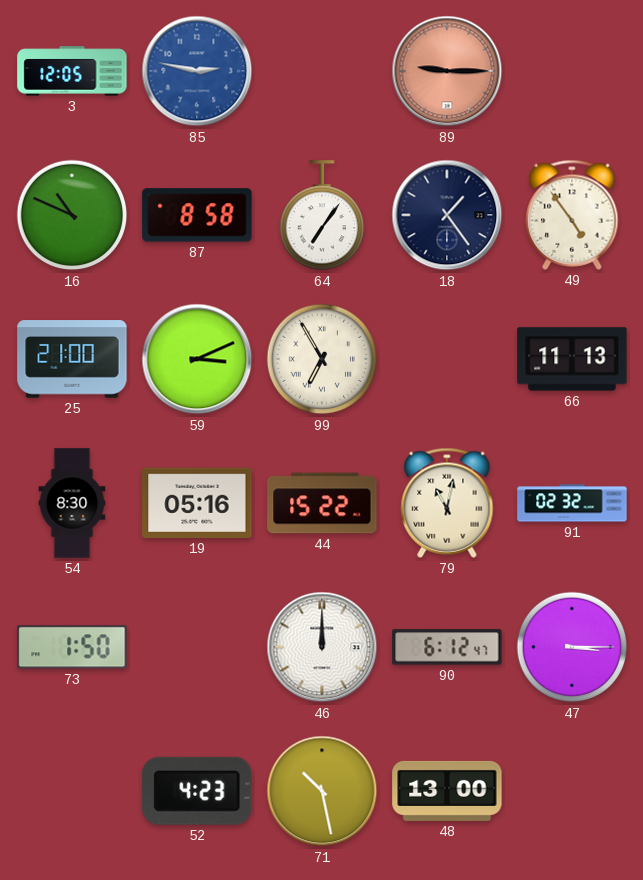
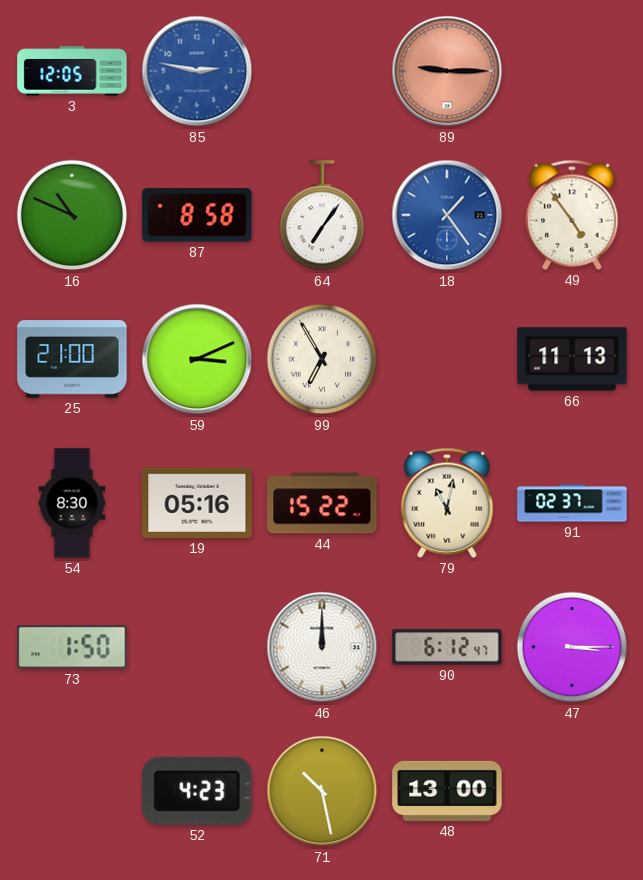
18 dial: navy -> blue (447, 215)
91: 02:32 -> 02:37 (572, 503)
